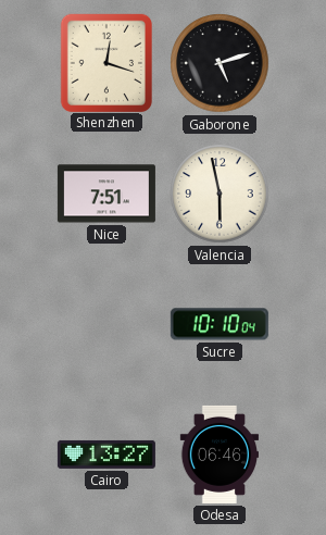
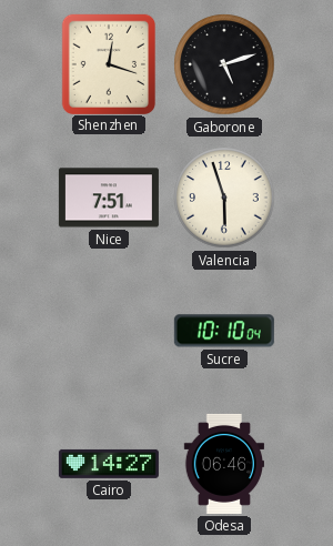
Valencia: 5:58 -> 5:57 (224, 198)
Cairo: 13:27 -> 14:27 (109, 464)
